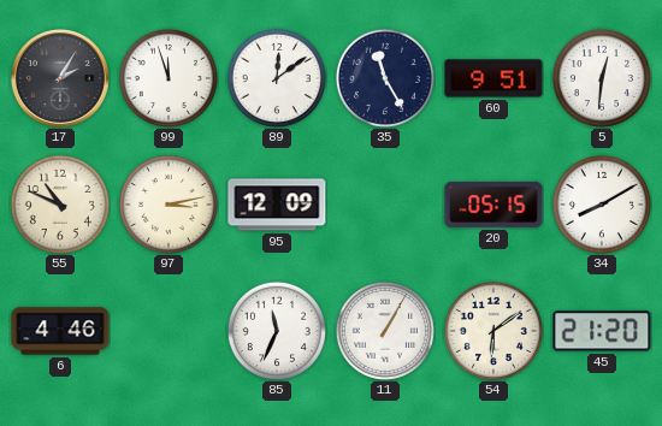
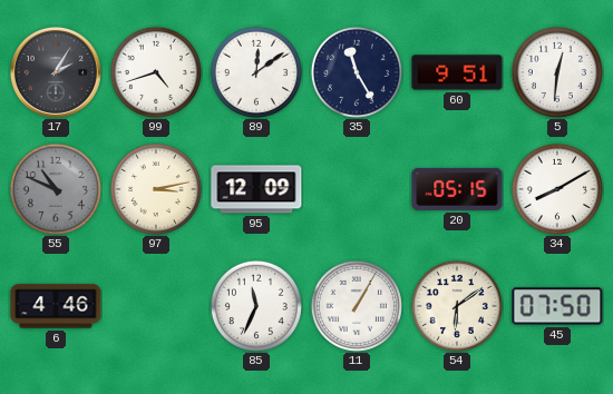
99: 11:57 -> 4:42 (156, 72)
55 dial: cream -> grey (56, 189)
45: 21:20 -> 07:50 (557, 306)
